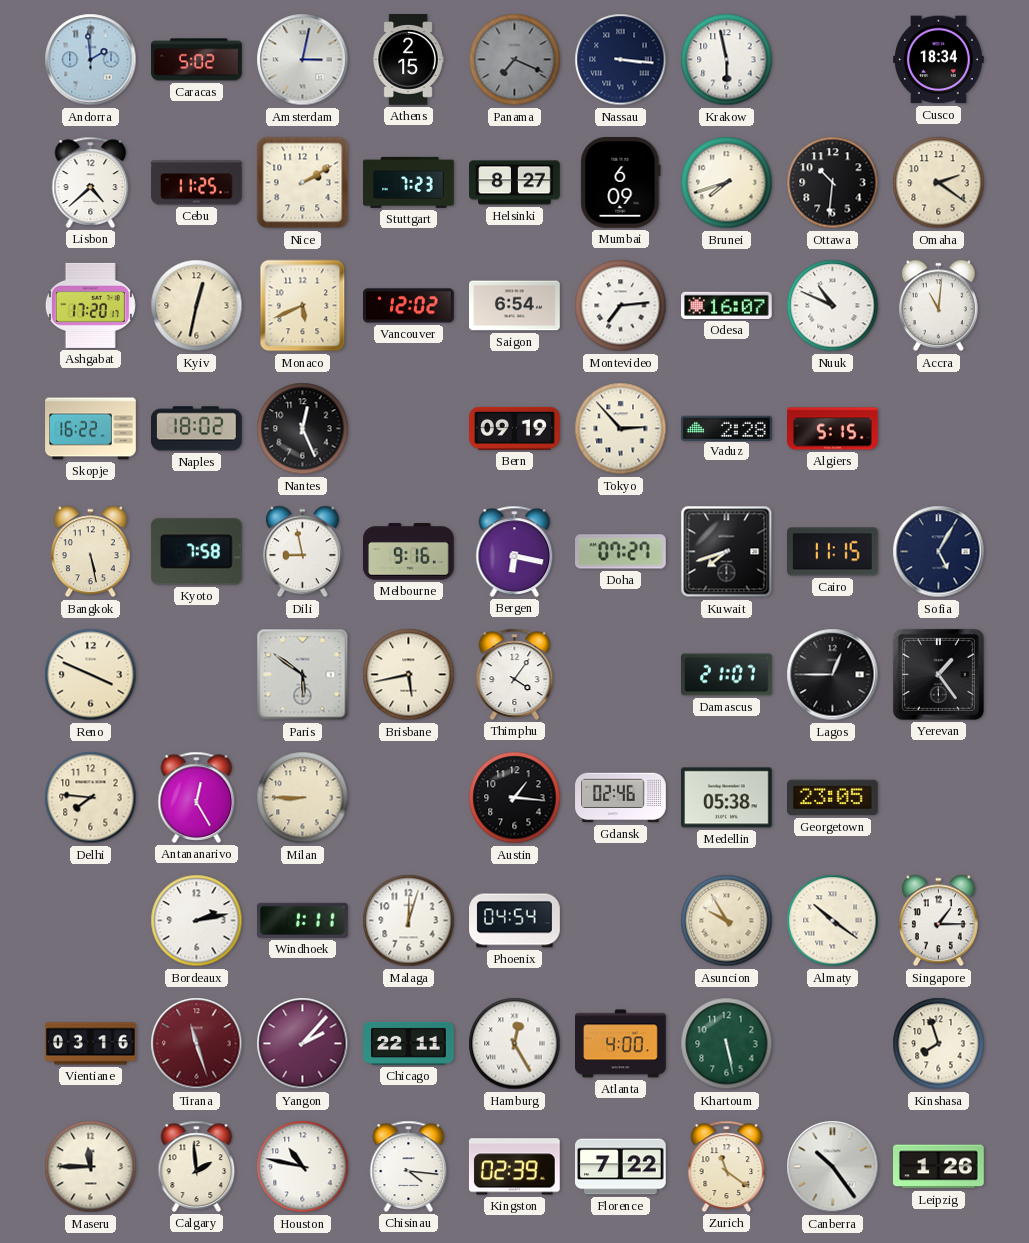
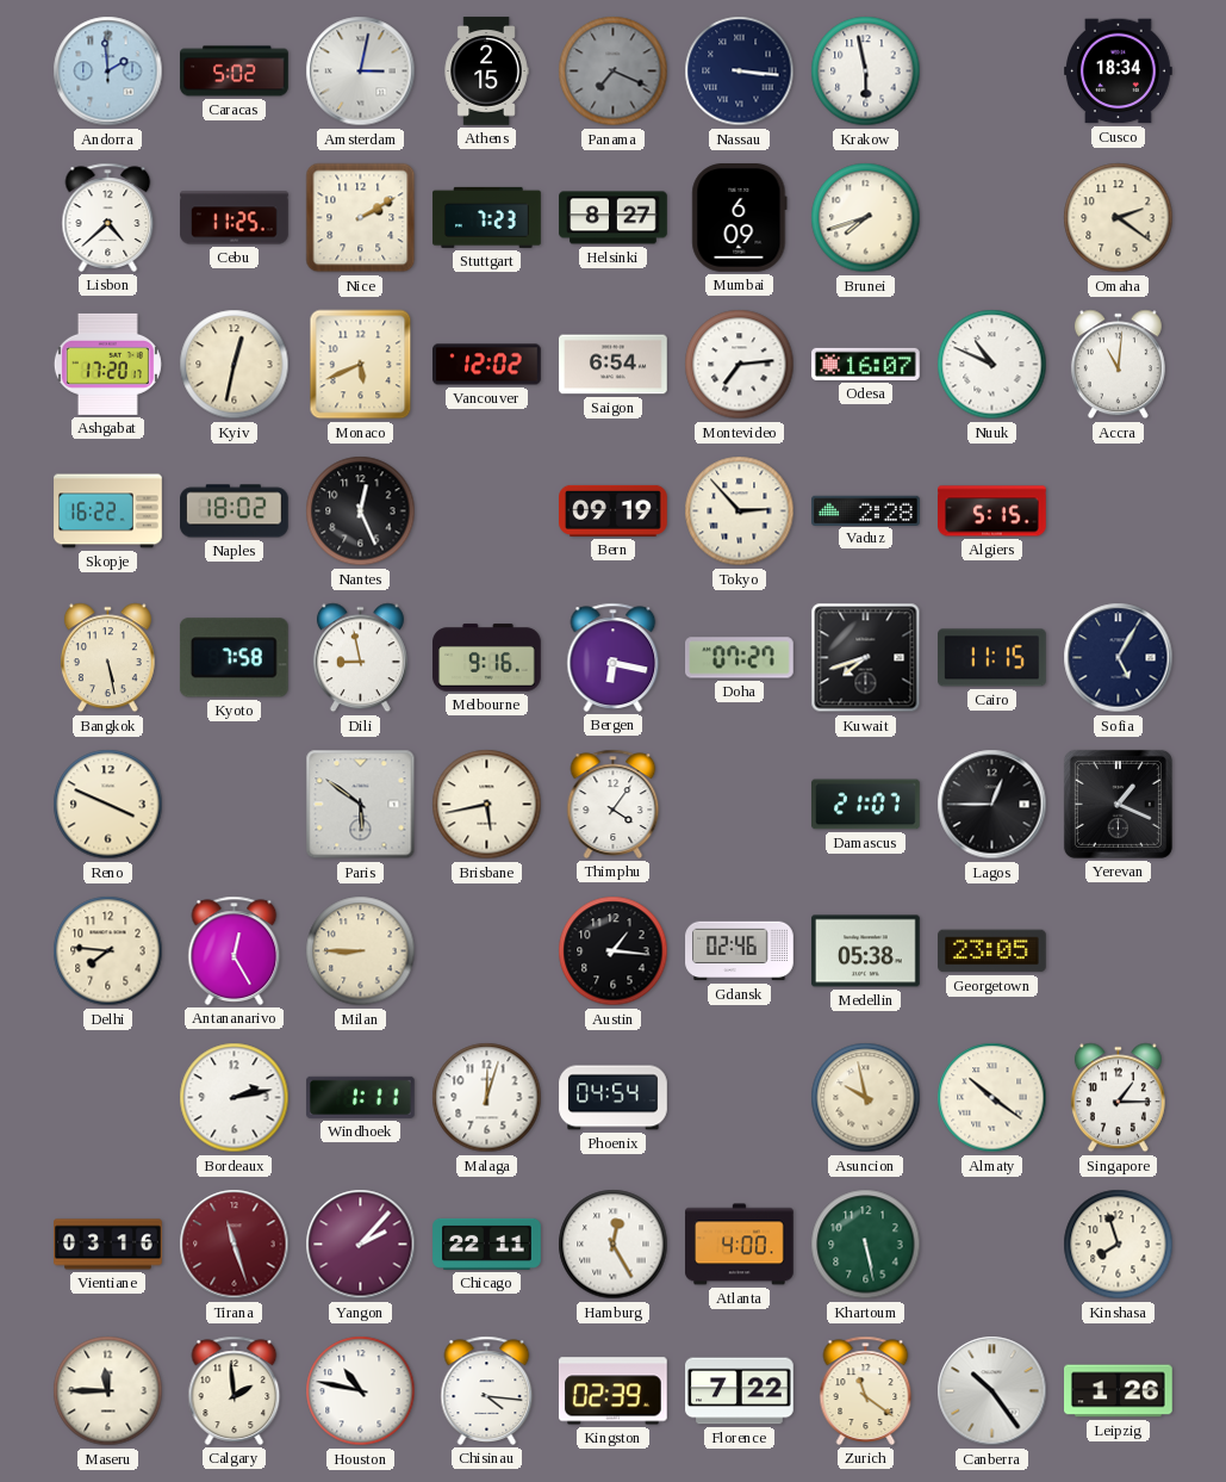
Ottawa: 10:31 -> none (833, 183)
Yerevan: 1:24 -> 1:19 (1118, 804)
Asuncion: 9:55 -> 9:58 (866, 1098)
